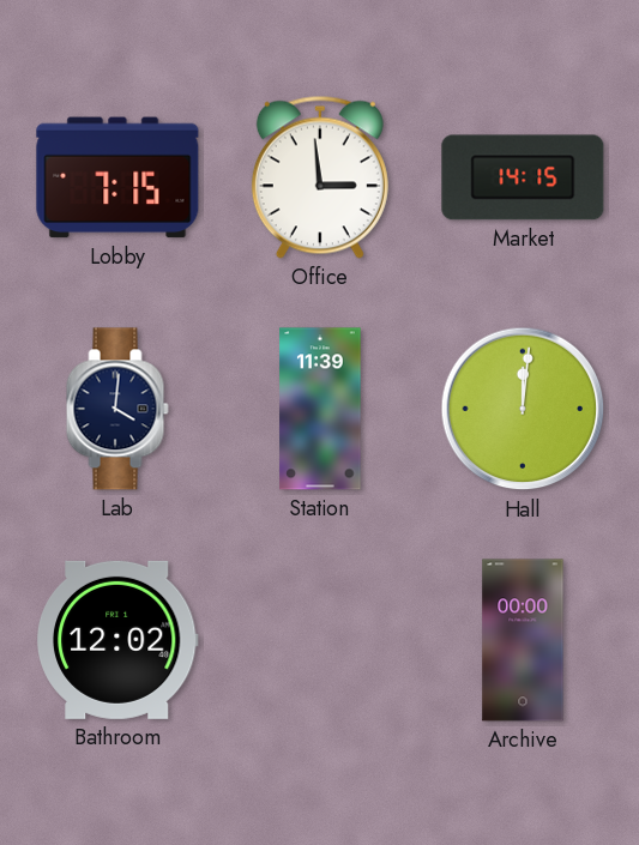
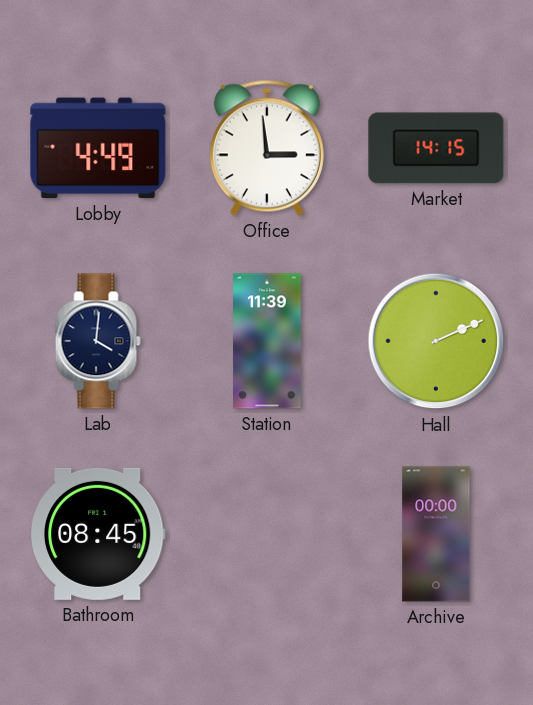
Lobby: 7:15 -> 4:49 (98, 148)
Hall: 12:01 -> 2:11 (436, 341)
Bathroom: 12:02 -> 08:45 (98, 534)
